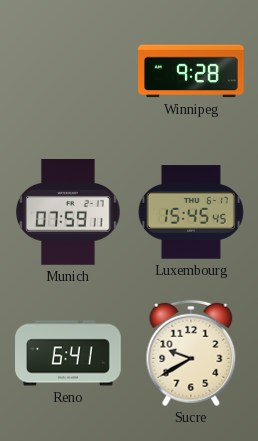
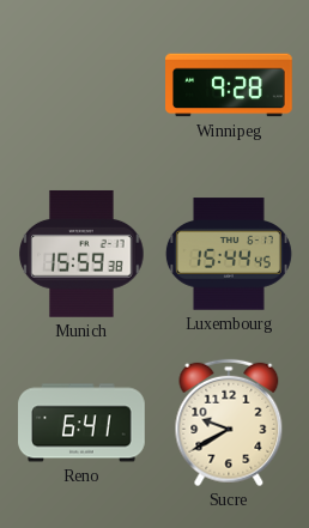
Munich: 07:59 -> 15:59 (81, 254)
Luxembourg: 15:45 -> 15:44 (229, 254)
